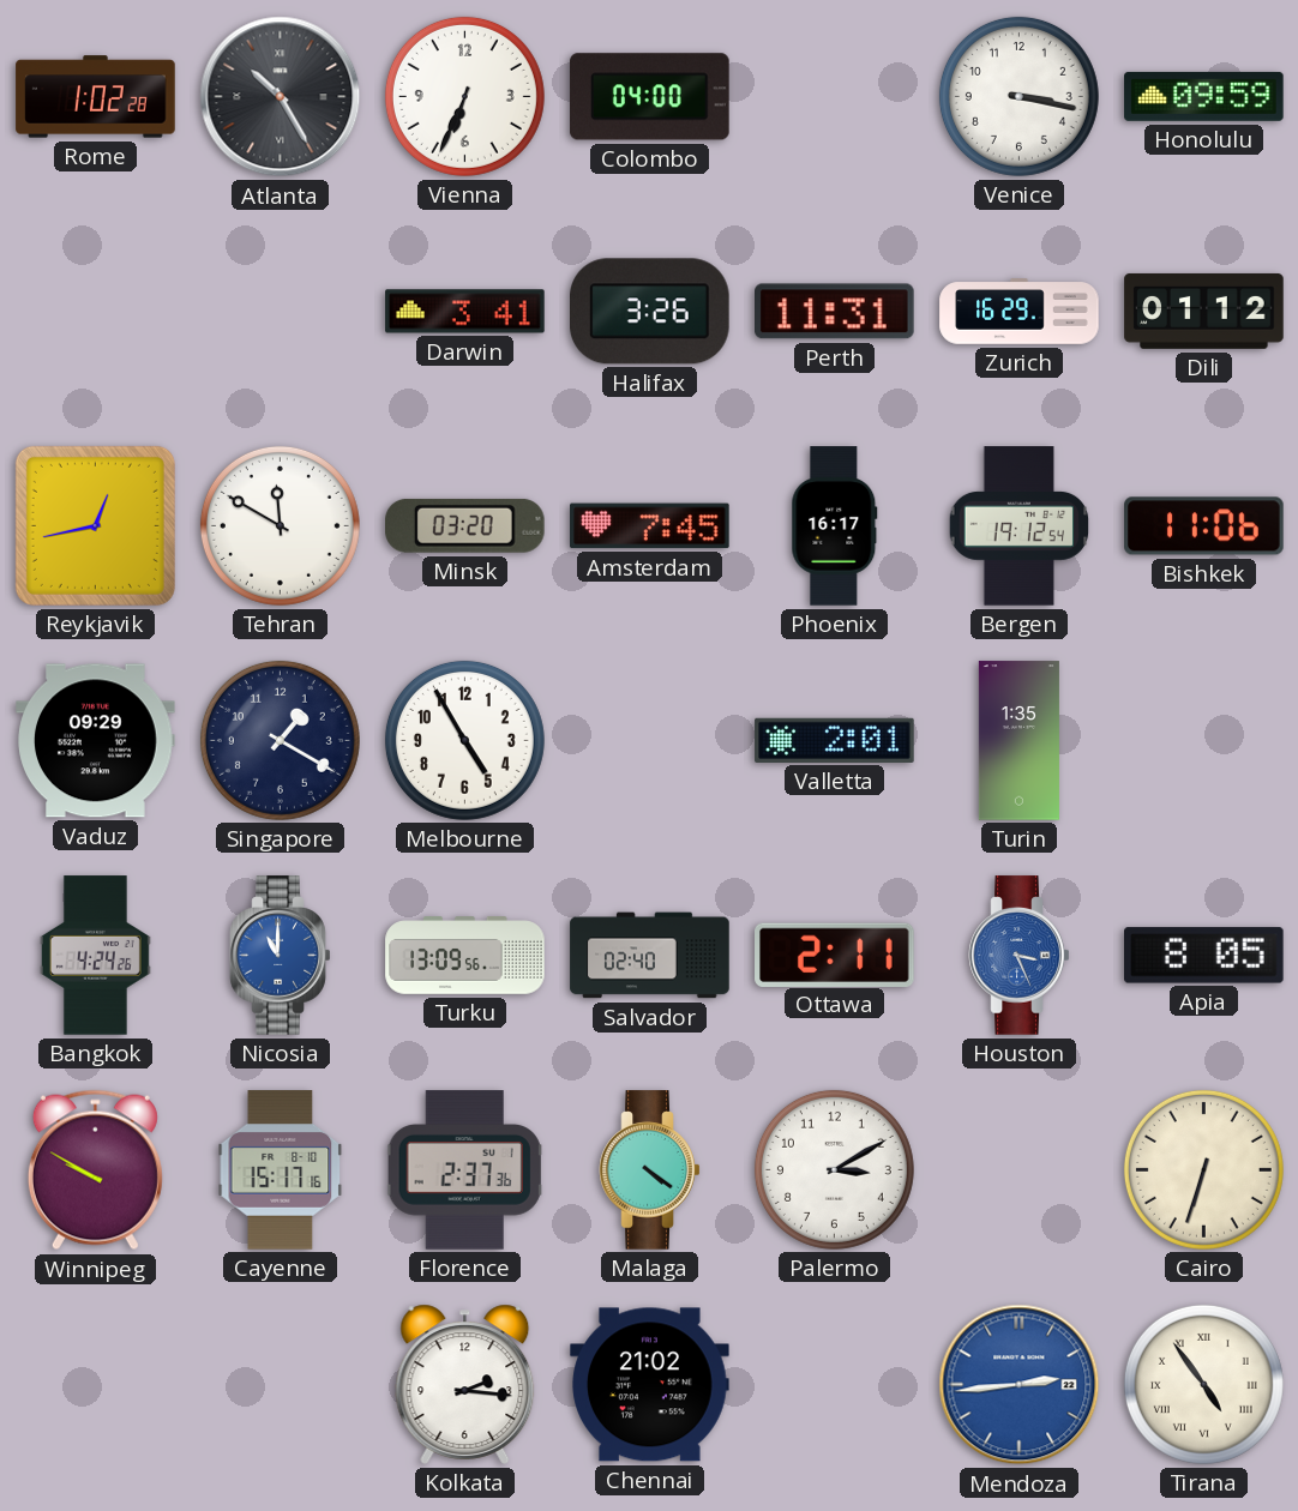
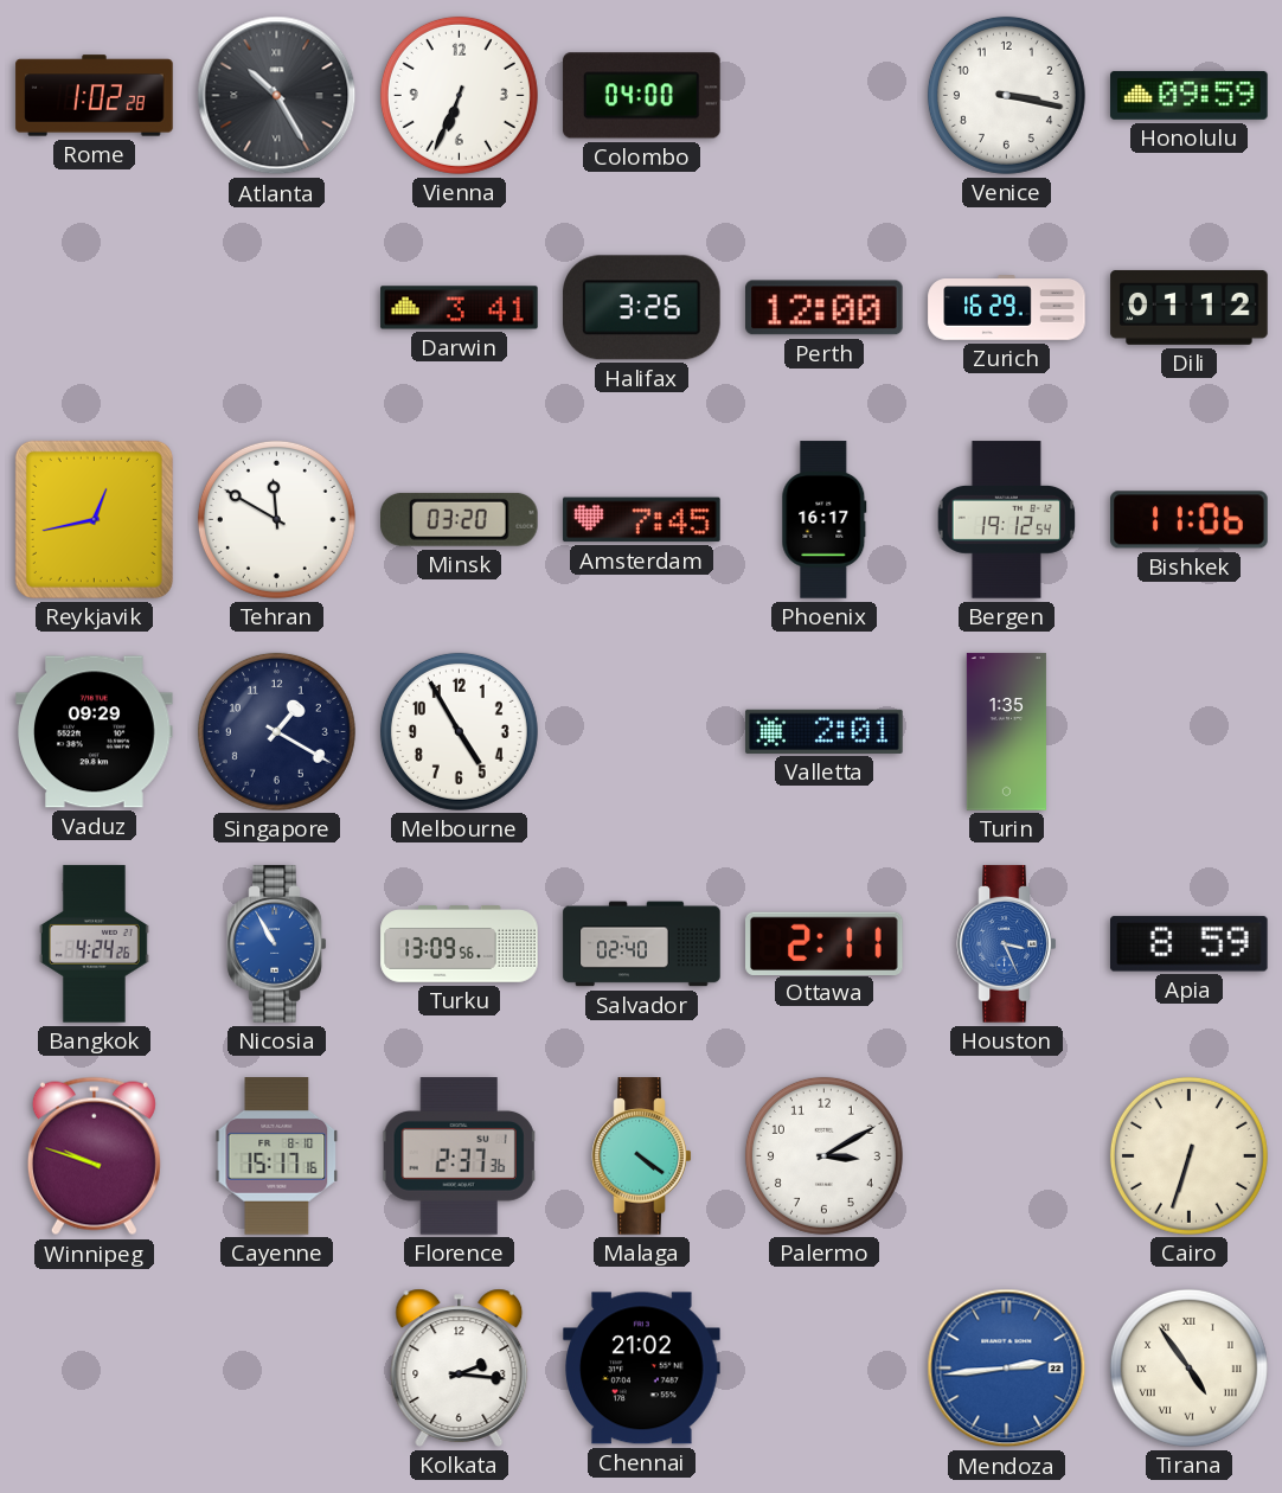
Perth: 11:31 -> 12:00 (825, 308)
Nicosia: 11:00 -> 10:55 (277, 944)
Apia: 8:05 -> 8:59 (1190, 944)
Winnipeg: 9:50 -> 9:48 (94, 1156)
